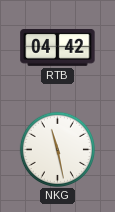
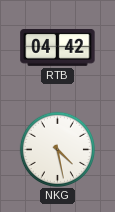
NKG: 11:28 -> 4:28 (57, 149)
